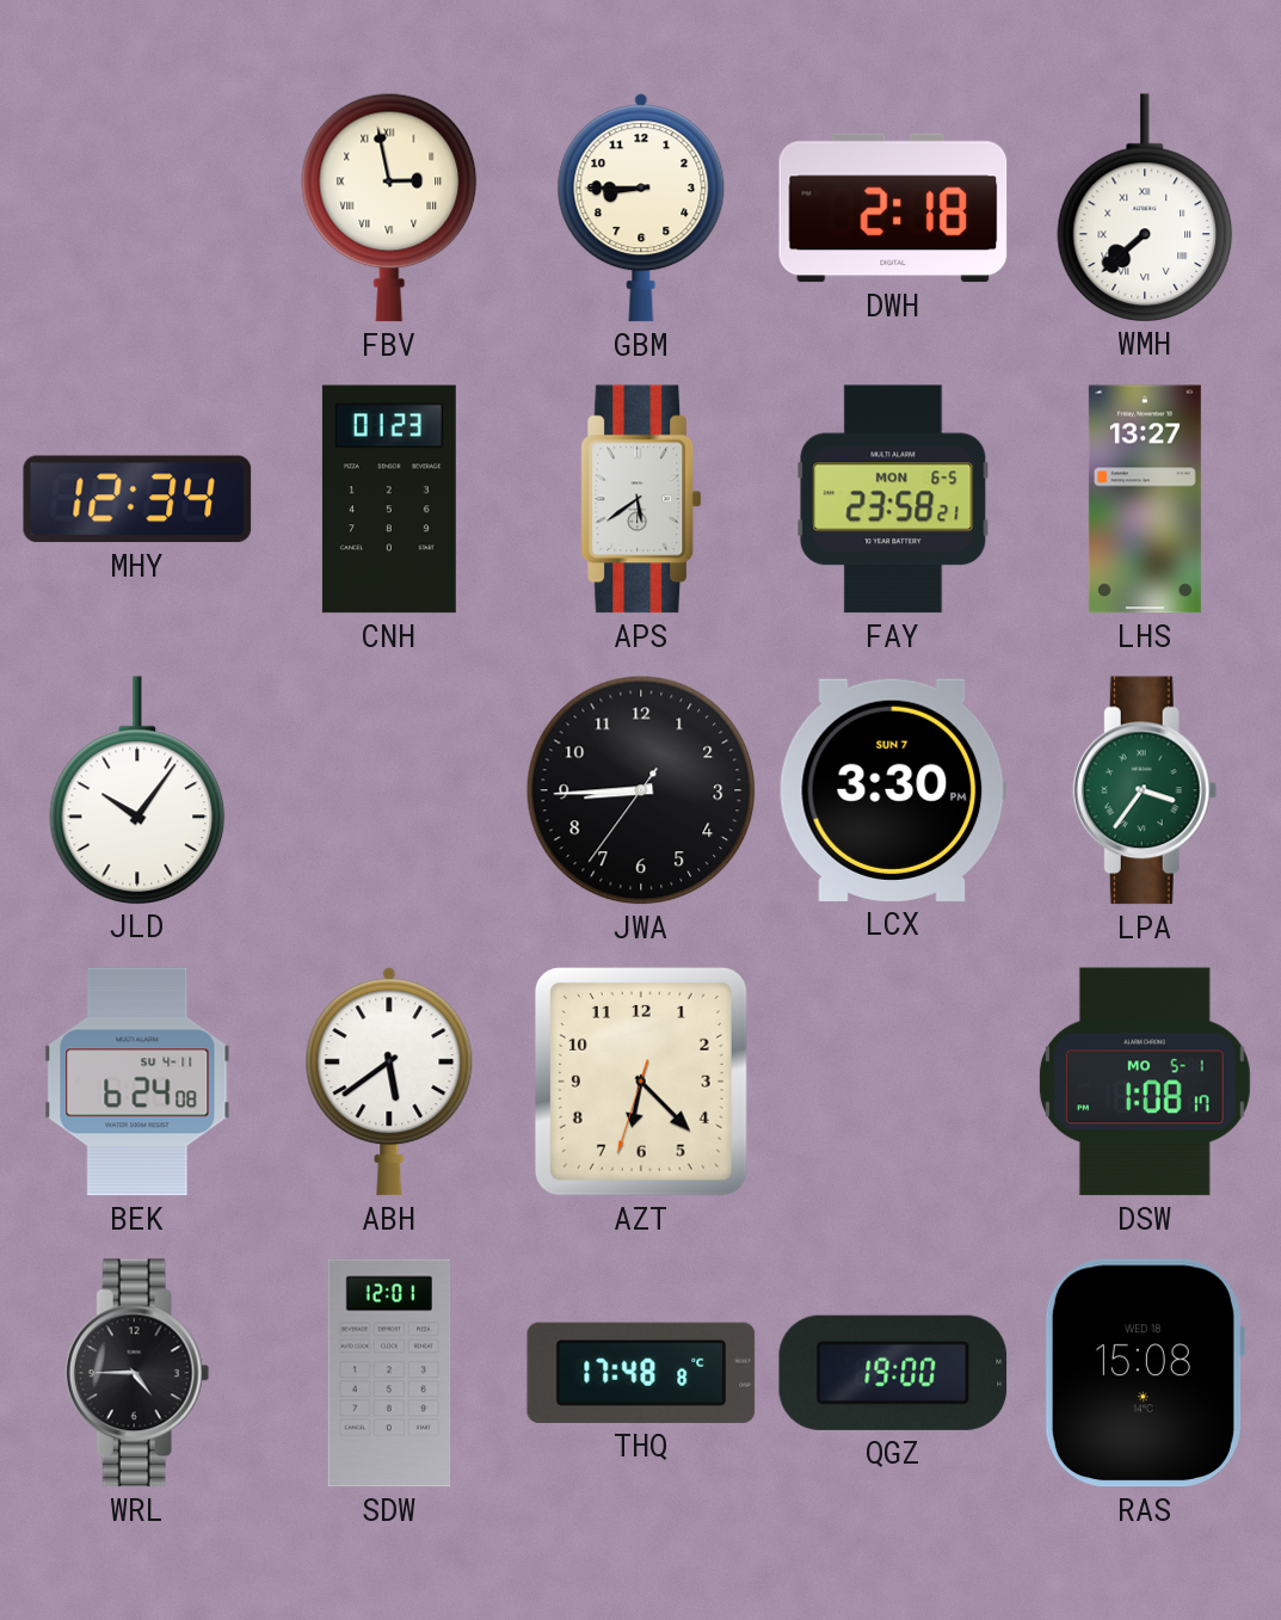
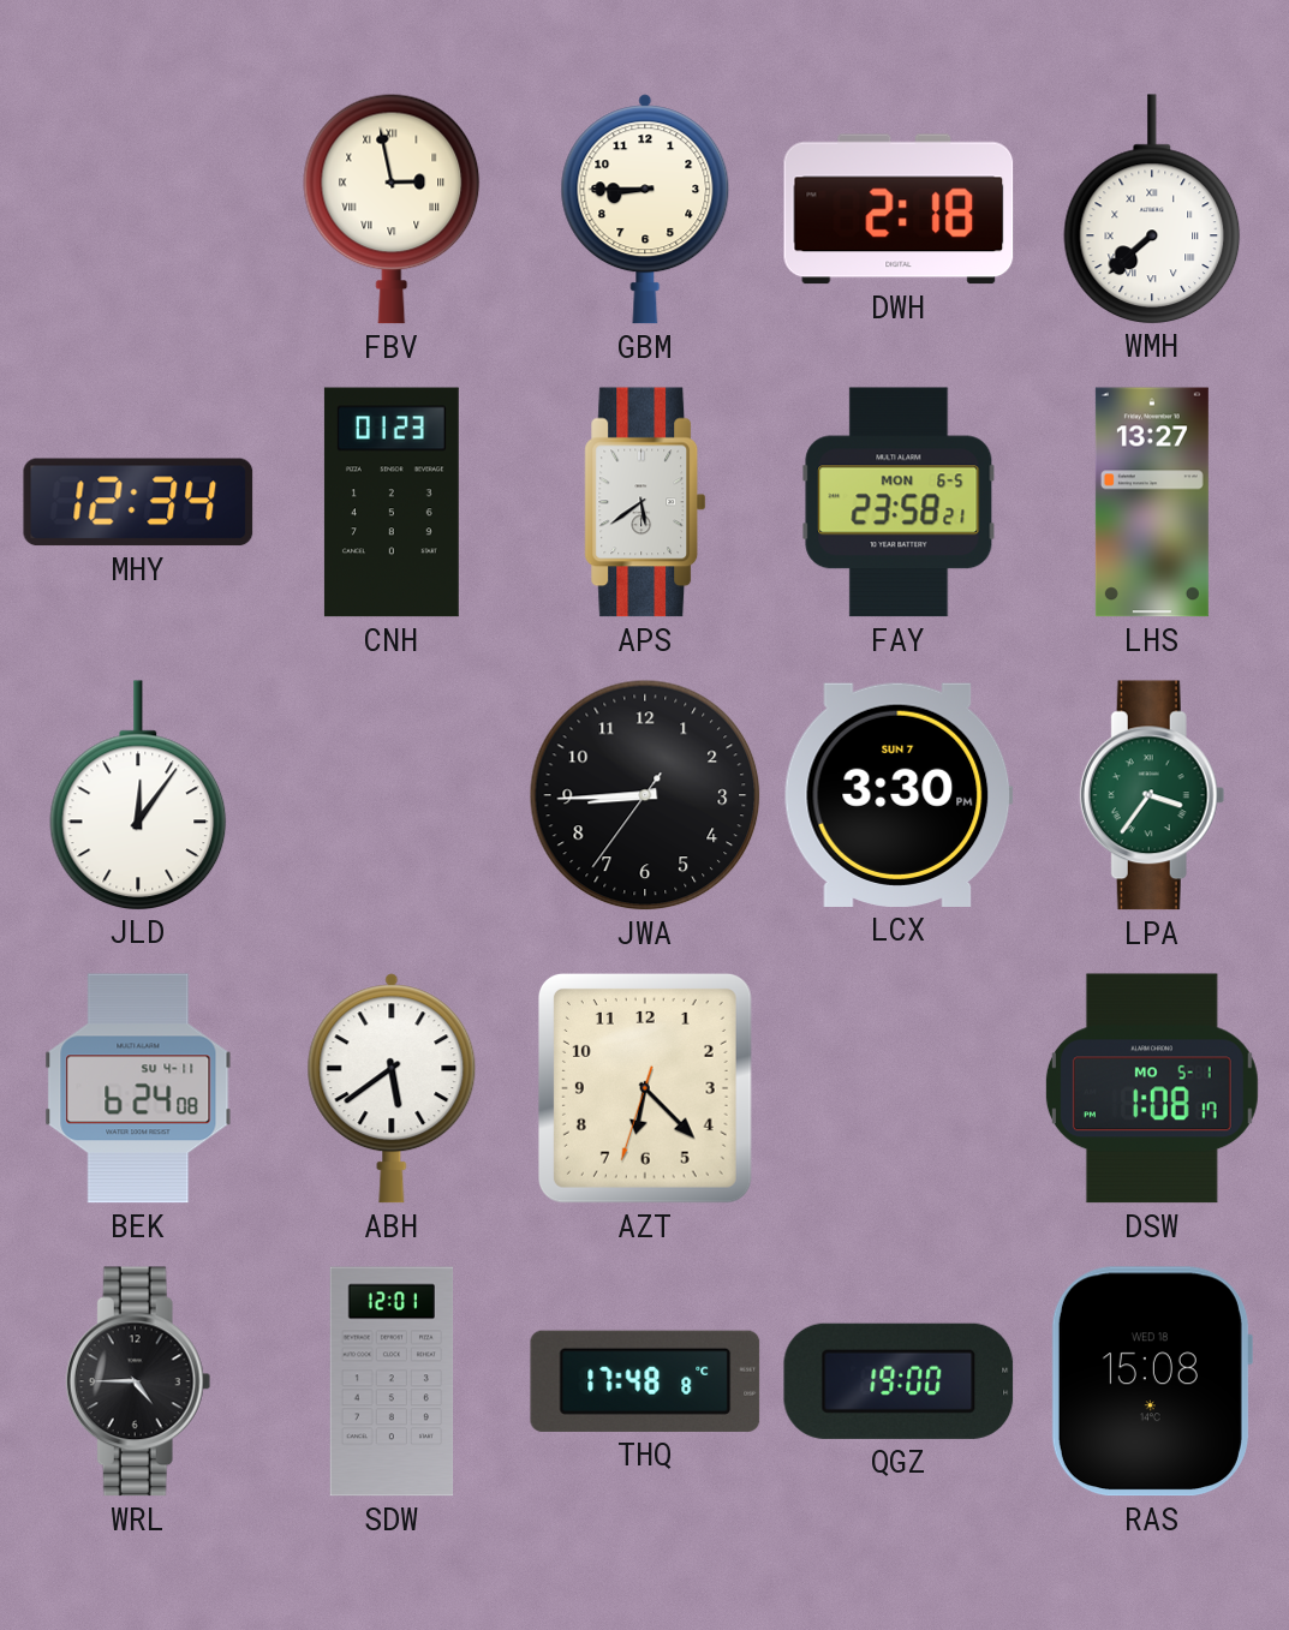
JLD: 10:06 -> 12:06 (138, 795)
